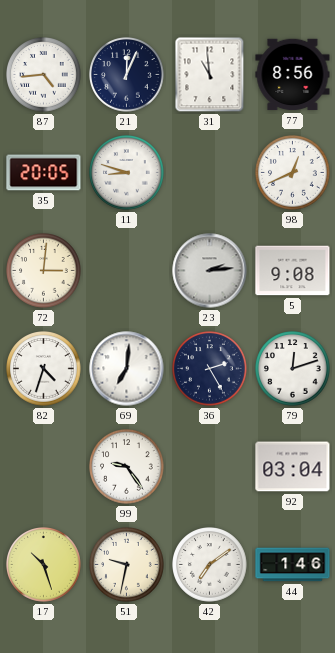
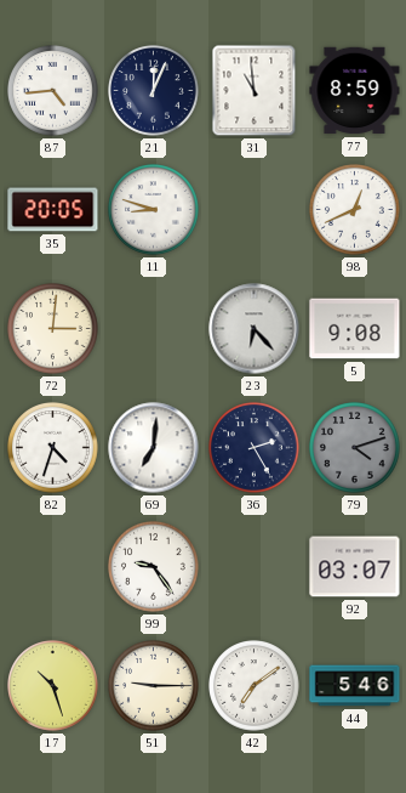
77: 8:56 -> 8:59 (355, 91)
23: 2:14 -> 6:23 (255, 329)
79: 12:12 -> 4:12 (355, 448)
79 dial: white -> grey (355, 448)
92: 03:04 -> 03:07 (355, 567)
51: 9:32 -> 9:15 (154, 686)
44: 1:46 -> 5:46 (355, 686)
